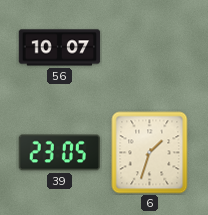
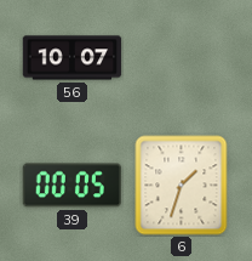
39: 23:05 -> 00:05 (71, 186)
